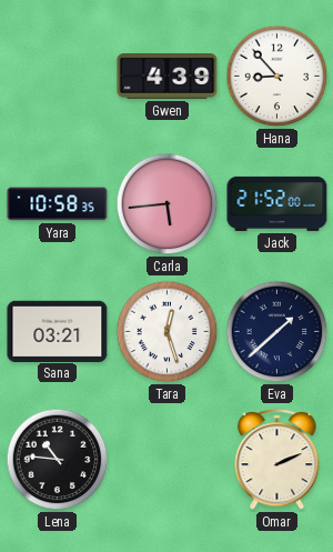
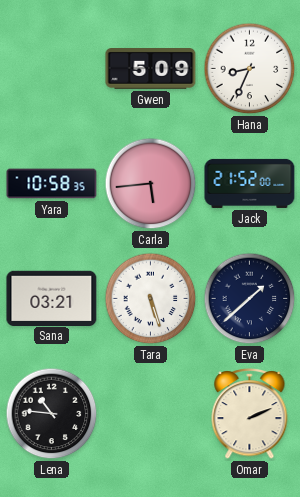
Gwen: 4:39 -> 5:09 (151, 69)
Hana: 8:53 -> 8:34 (250, 69)
Tara: 12:27 -> 5:27 (151, 299)
